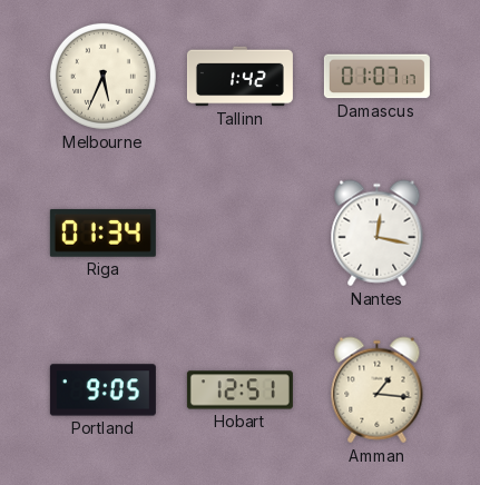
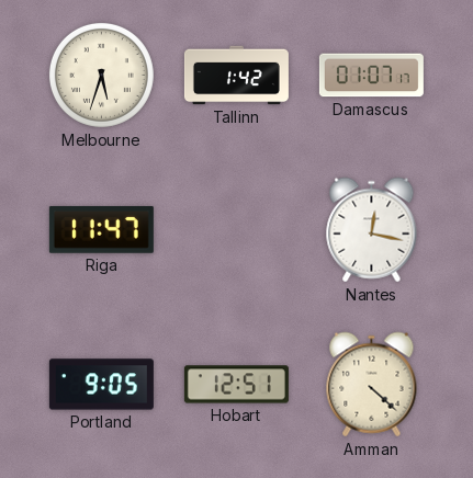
Melbourne: 5:34 -> 5:33 (101, 75)
Riga: 01:34 -> 11:47 (101, 229)
Amman: 1:16 -> 4:22 (372, 385)
